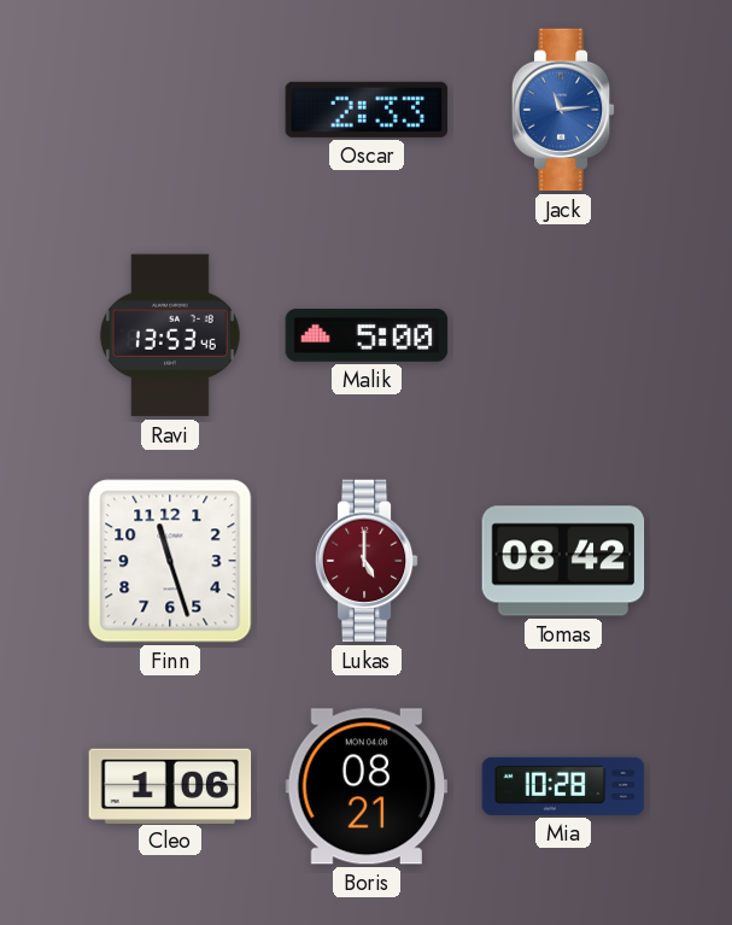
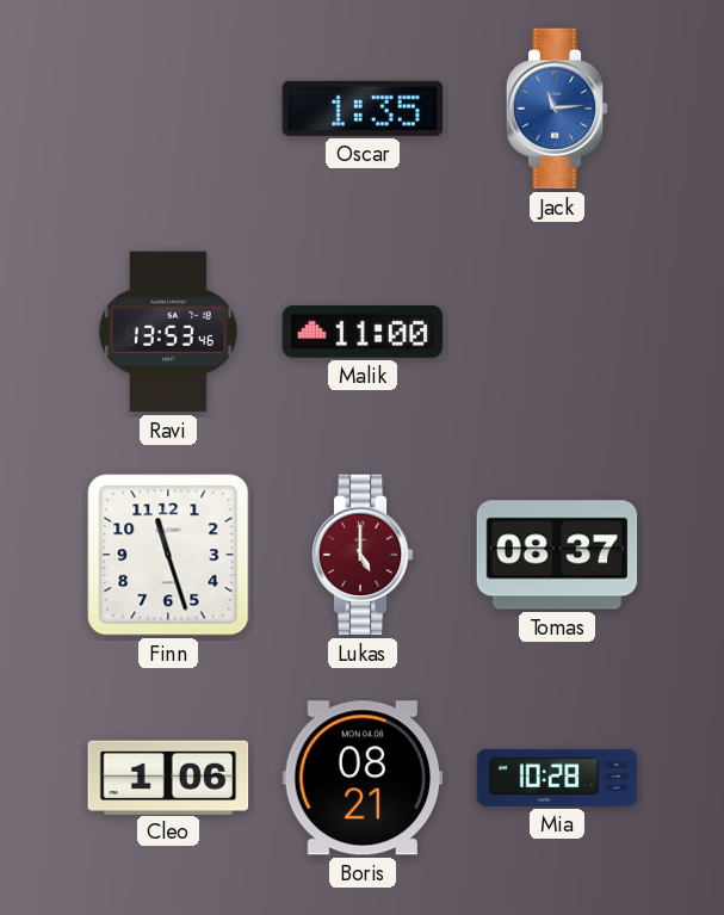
Oscar: 2:33 -> 1:35 (363, 109)
Malik: 5:00 -> 11:00 (363, 332)
Tomas: 08:42 -> 08:37 (557, 555)
